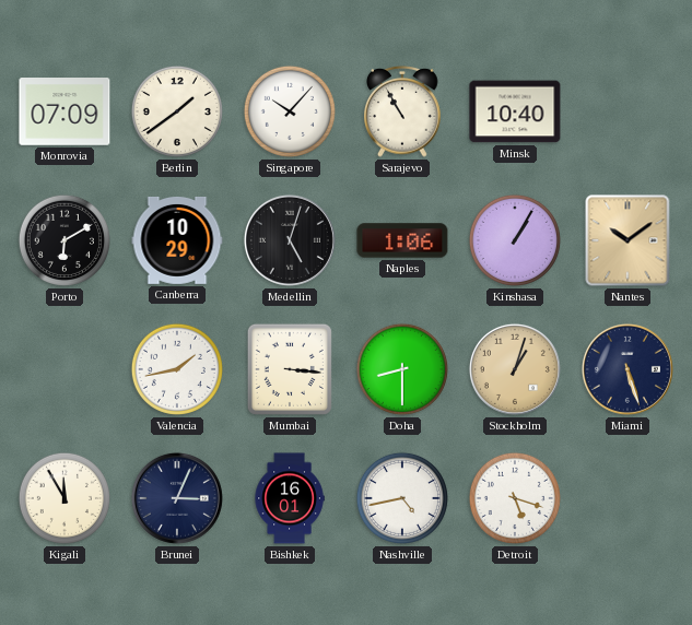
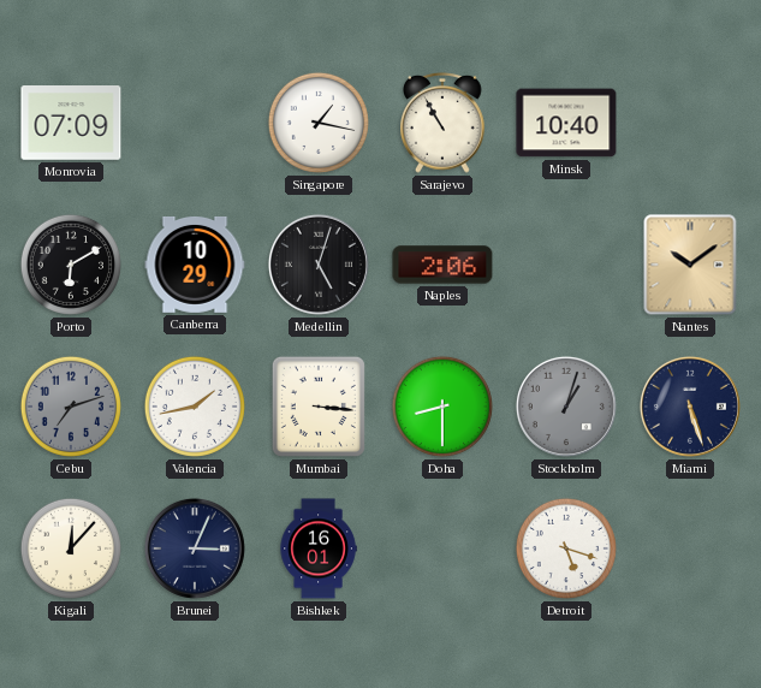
Berlin: 1:39 -> none (177, 111)
Singapore: 10:07 -> 1:17 (319, 123)
Naples: 1:06 -> 2:06 (442, 265)
Kinshasa: 1:05 -> none (515, 240)
Cebu: none -> 7:12 (71, 407)
Stockholm dial: champagne -> grey (566, 407)
Kigali: 11:55 -> 12:07 (71, 548)
Nashville: 4:43 -> none (402, 498)
